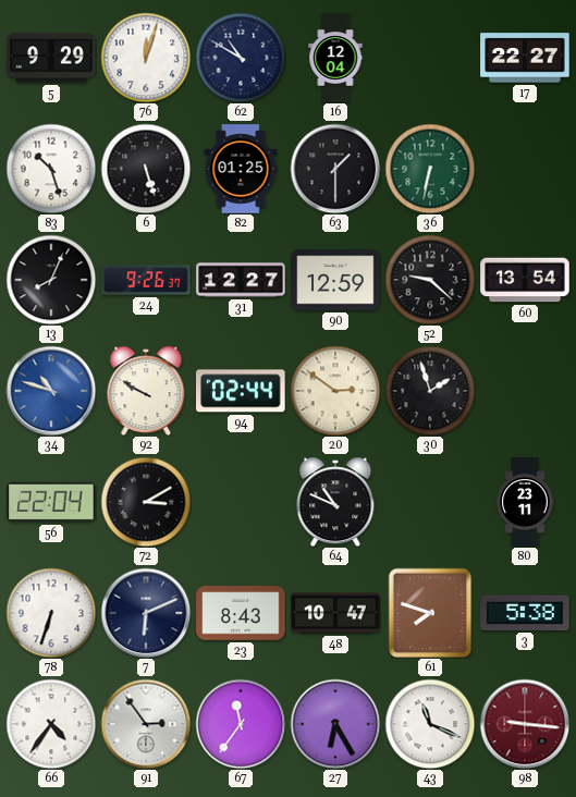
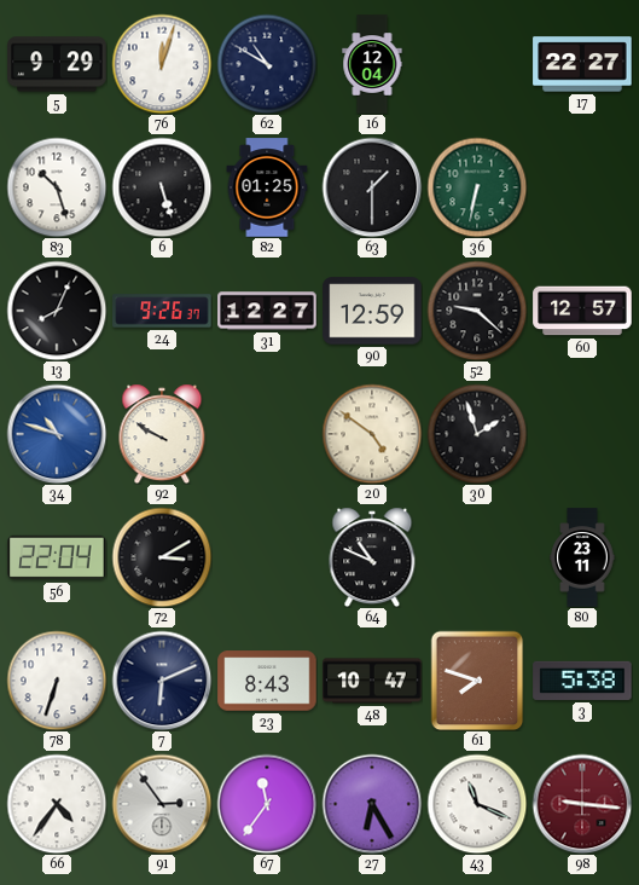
60: 13:54 -> 12:57 (582, 311)
94: 02:44 -> none (241, 391)
20: 2:51 -> 4:51 (372, 434)
